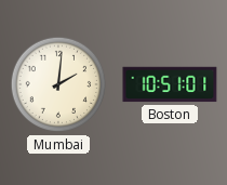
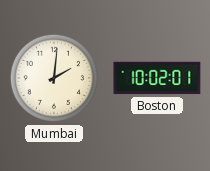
Boston: 10:51 -> 10:02 (157, 78)
